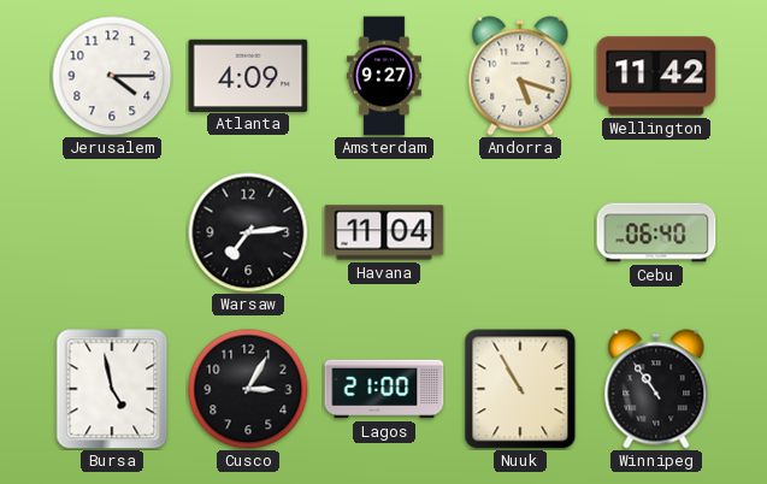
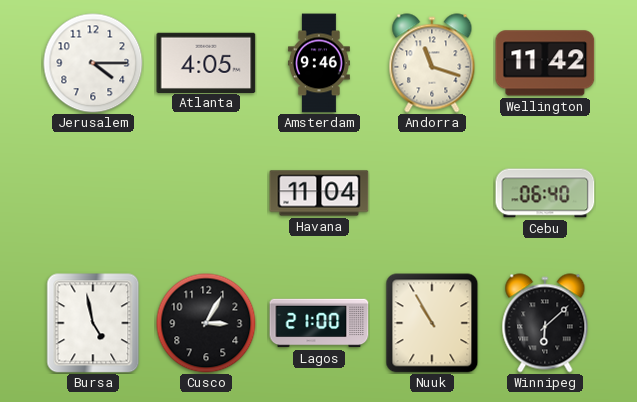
Atlanta: 4:09 -> 4:05 (206, 62)
Amsterdam: 9:27 -> 9:46 (319, 63)
Andorra: 5:18 -> 11:18 (432, 63)
Warsaw: 7:14 -> none (248, 232)
Winnipeg: 10:54 -> 6:08 (545, 323)
